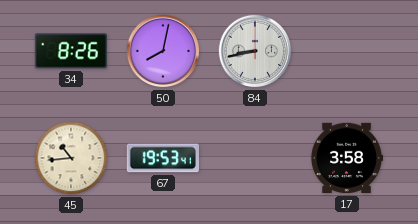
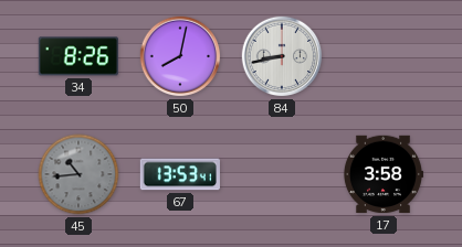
45 dial: cream -> grey (78, 174)
67: 19:53 -> 13:53 (180, 174)
